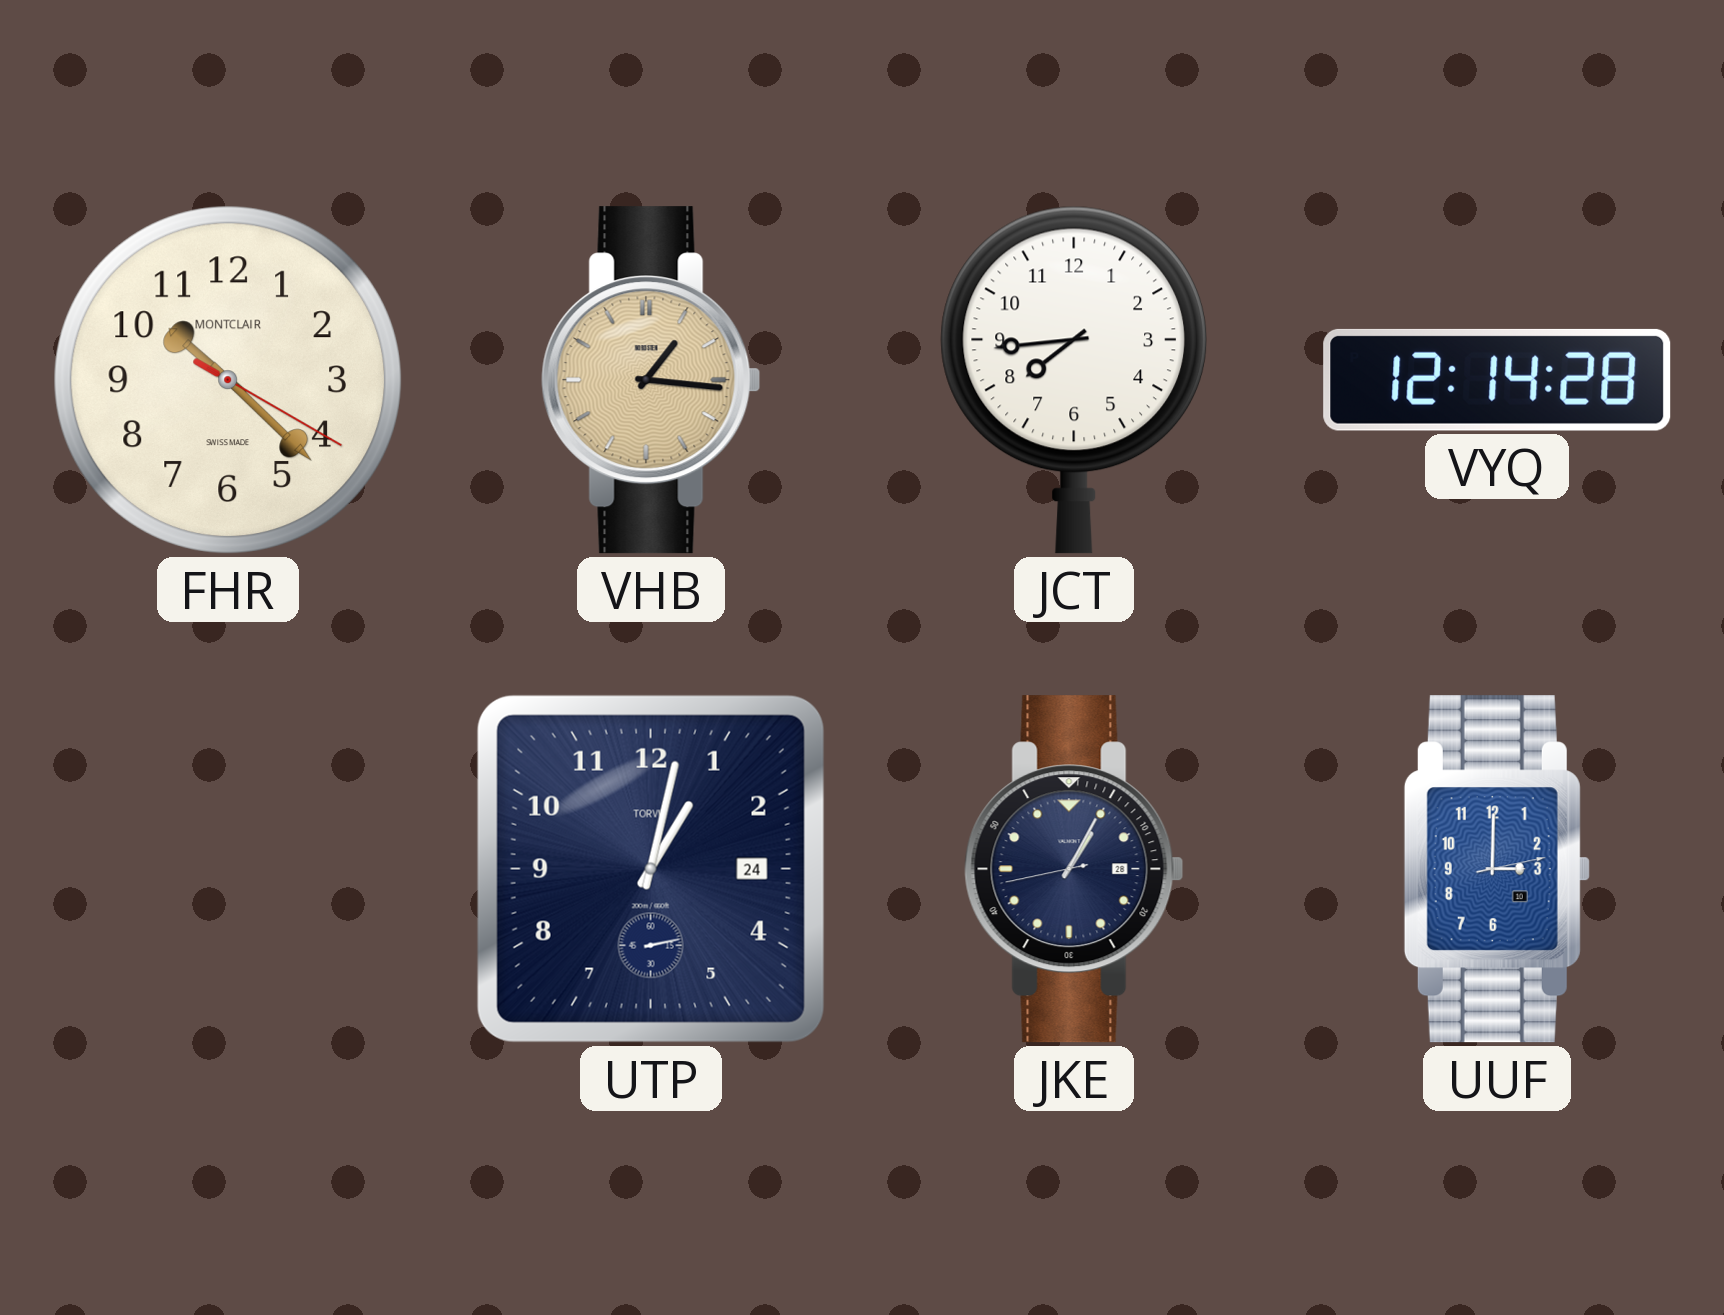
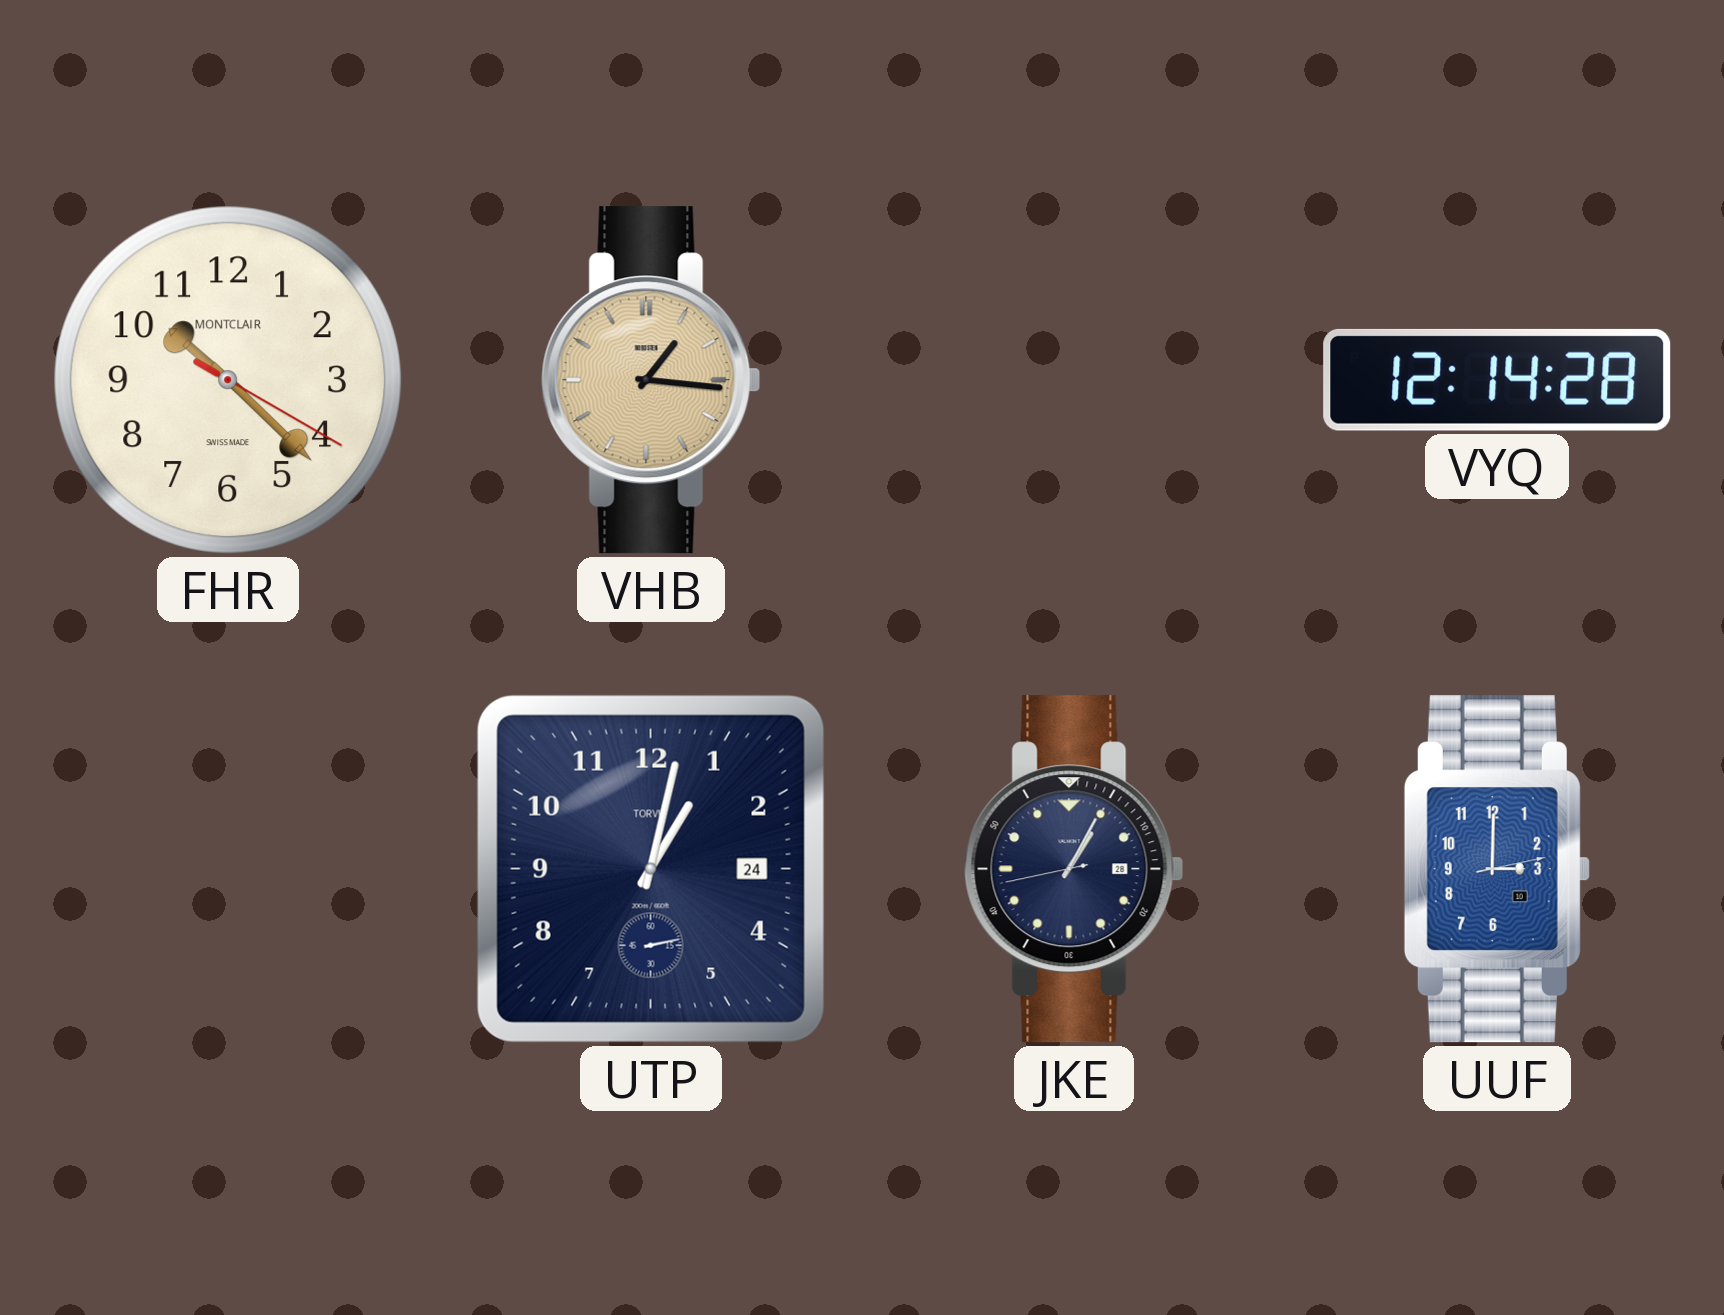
JCT: 7:44 -> none (1073, 380)
